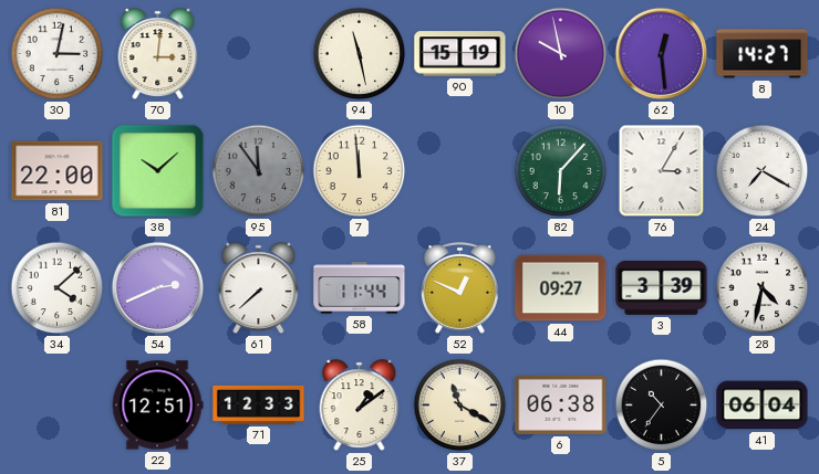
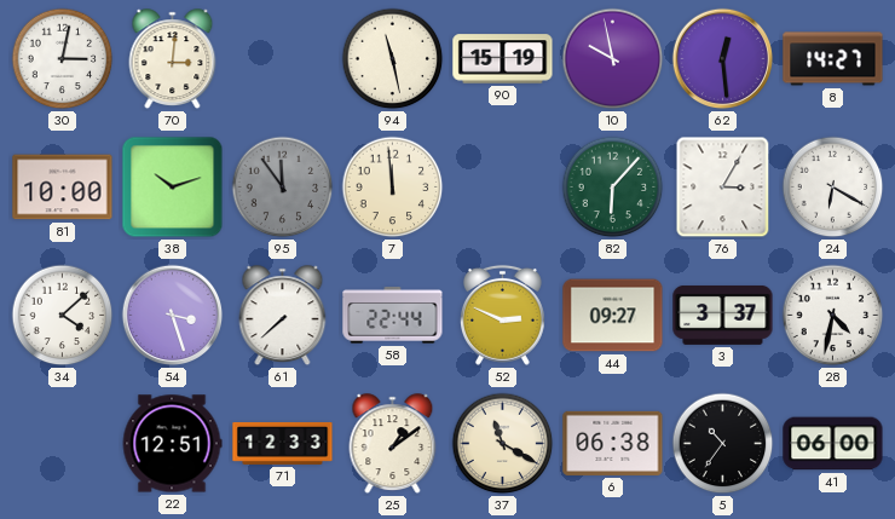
81: 22:00 -> 10:00 (63, 188)
38: 10:08 -> 10:12 (173, 188)
24: 7:20 -> 6:20 (833, 188)
54: 2:41 -> 3:27 (173, 316)
58: 11:44 -> 22:44 (393, 316)
52: 12:49 -> 2:49 (502, 315)
3: 3:39 -> 3:37 (723, 315)
41: 06:04 -> 06:00 (833, 444)
